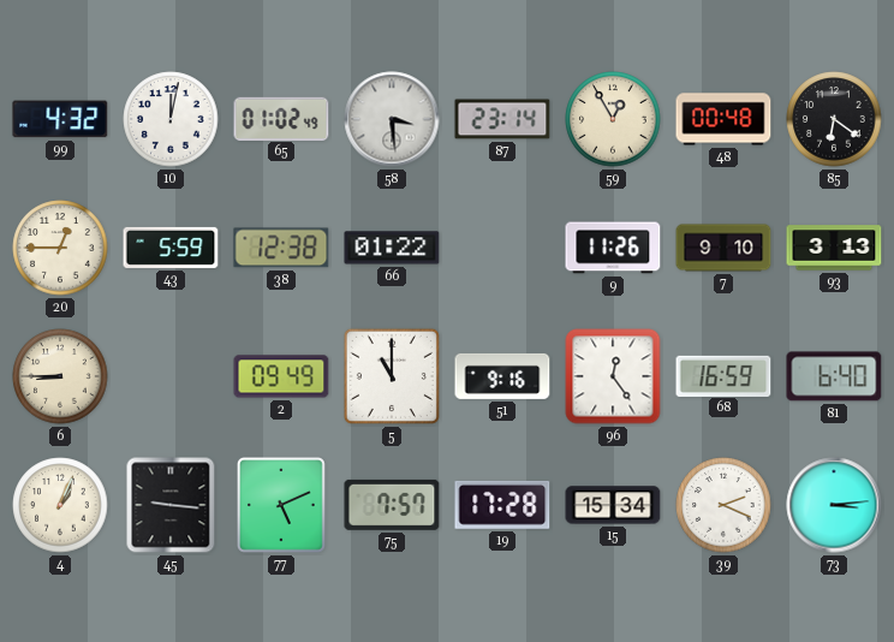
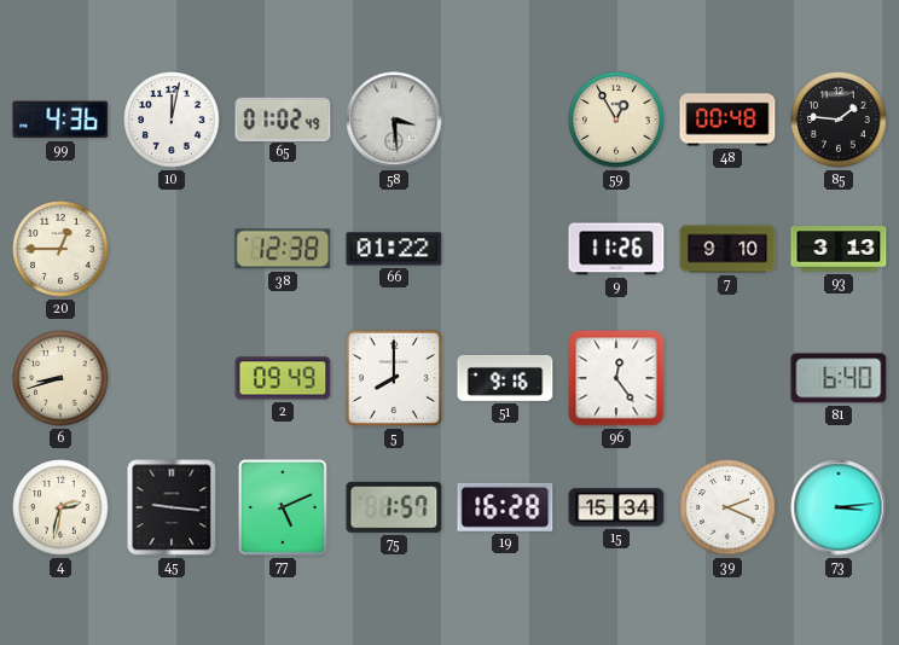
99: 4:32 -> 4:36 (60, 120)
87: 23:14 -> none (502, 119)
85: 6:21 -> 1:46 (839, 120)
43: 5:59 -> none (171, 248)
6: 8:45 -> 8:42 (60, 378)
5: 11:00 -> 8:00 (394, 378)
68: 16:59 -> none (723, 375)
4: 1:04 -> 2:32 (60, 507)
75: 7:57 -> 1:57 (394, 507)
19: 17:28 -> 16:28 (505, 507)
